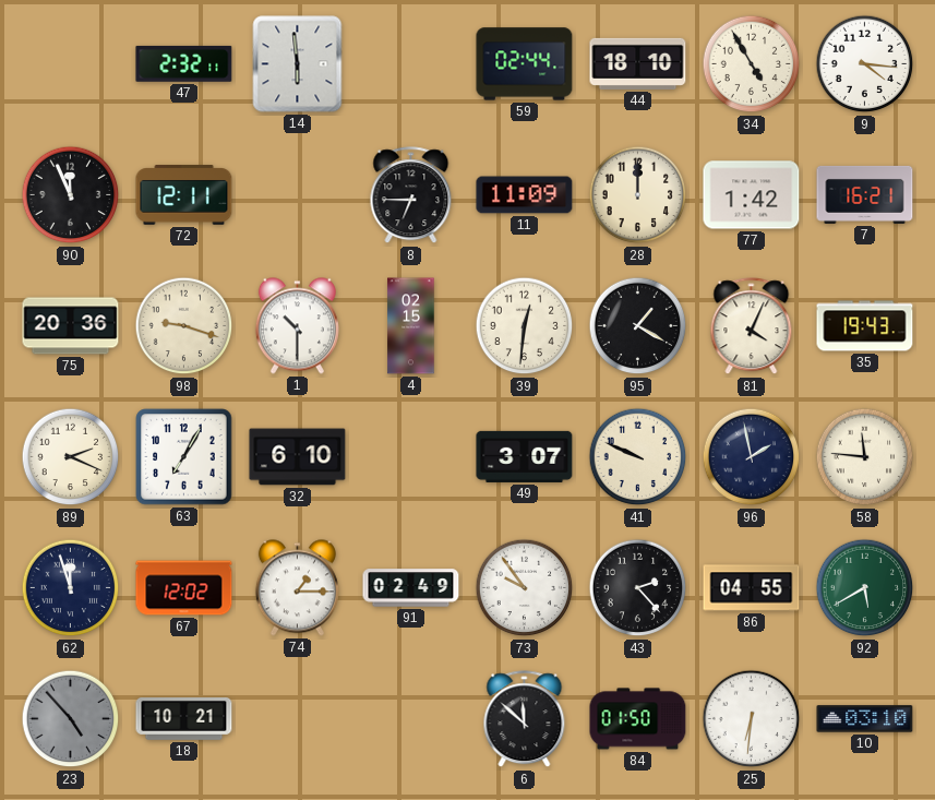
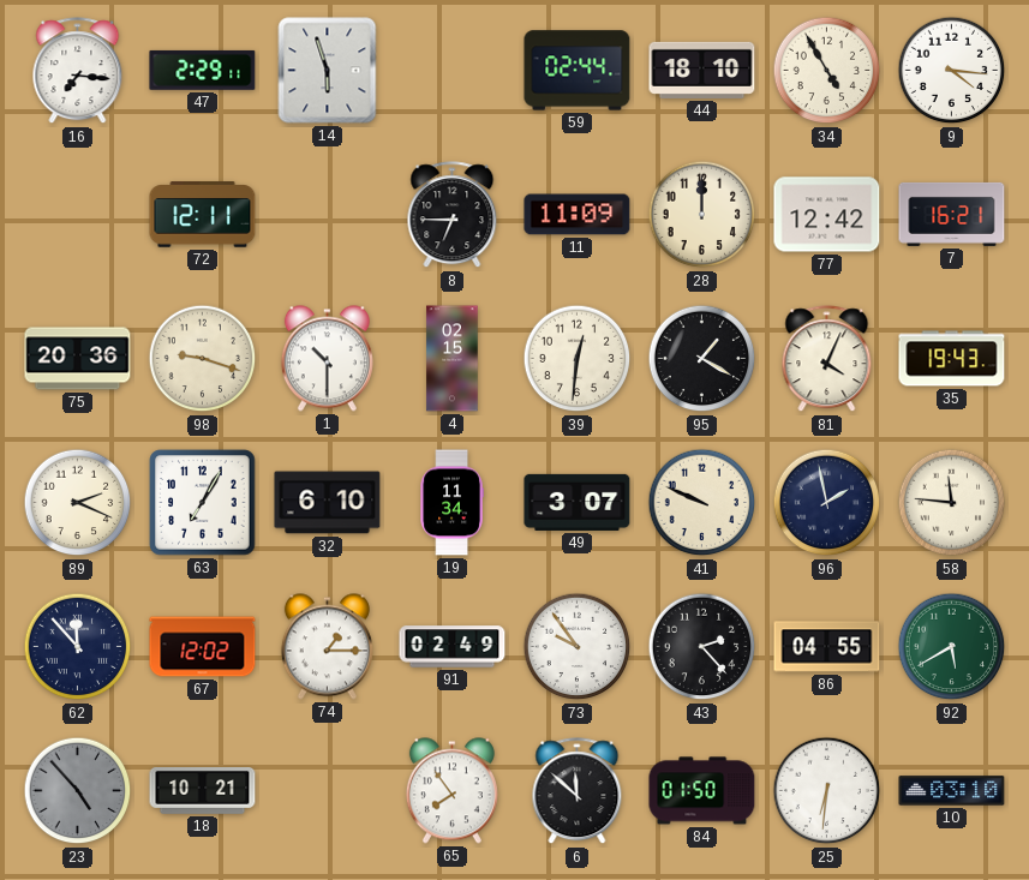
16: none -> 7:16 (78, 71)
47: 2:32 -> 2:29 (203, 70)
14: 5:59 -> 5:57 (328, 71)
90: 11:56 -> none (71, 195)
77: 1:42 -> 12:42 (827, 215)
19: none -> 11:34 (451, 503)
62: 11:57 -> 11:53 (78, 647)
65: none -> 7:54 (451, 791)
